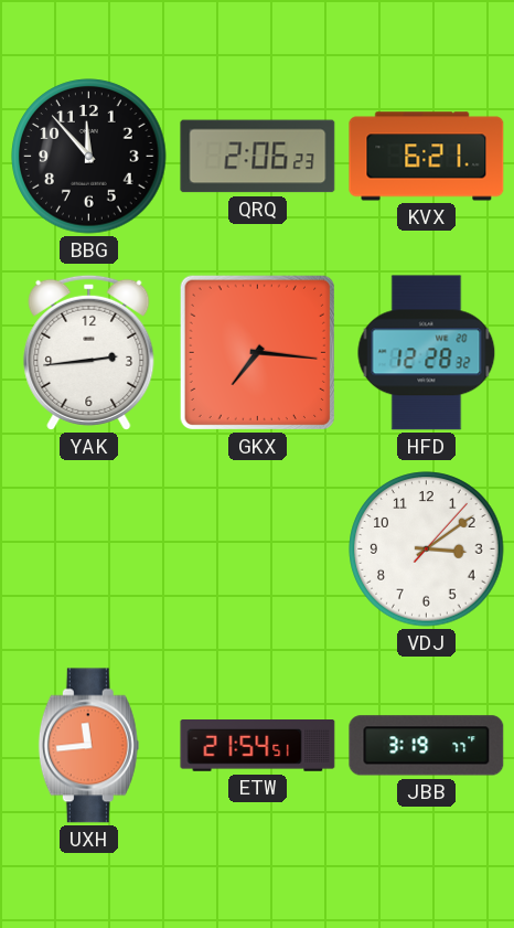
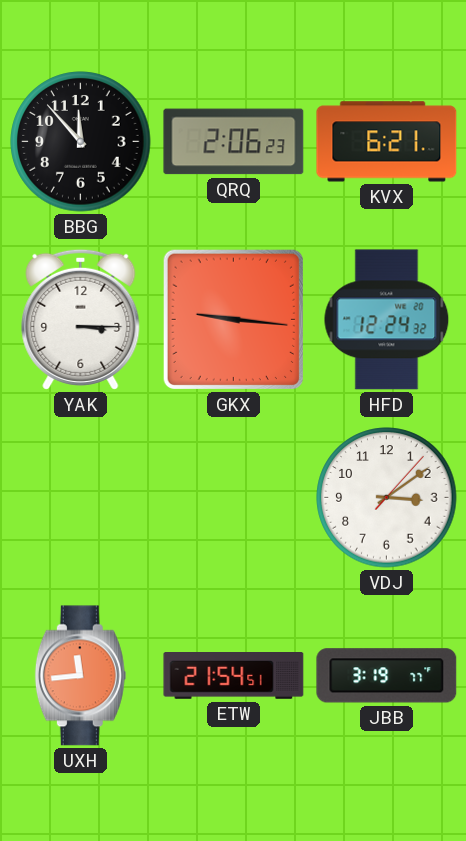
YAK: 2:44 -> 3:15 (81, 319)
GKX: 7:16 -> 9:16 (233, 319)
HFD: 12:28 -> 12:24 (387, 320)
